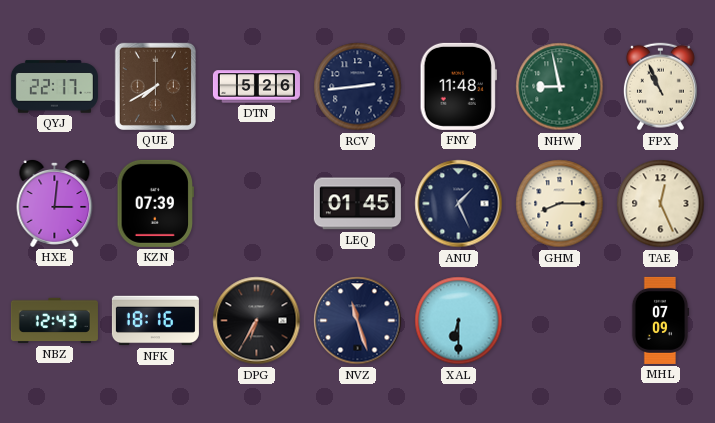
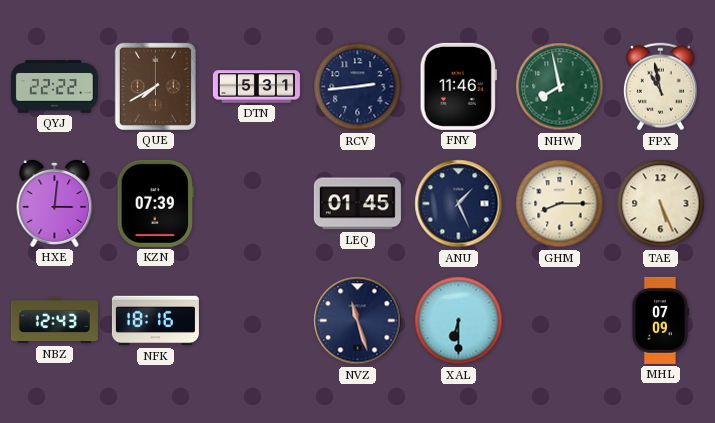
QYJ: 22:17 -> 22:22 (54, 87)
DTN: 5:26 -> 5:31 (256, 87)
FNY: 11:48 -> 11:46 (458, 86)
NHW: 8:58 -> 7:58 (560, 87)
FPX: 10:56 -> 10:58 (660, 87)
TAE: 12:26 -> 5:26 (661, 204)
DPG: 6:35 -> none (257, 321)
